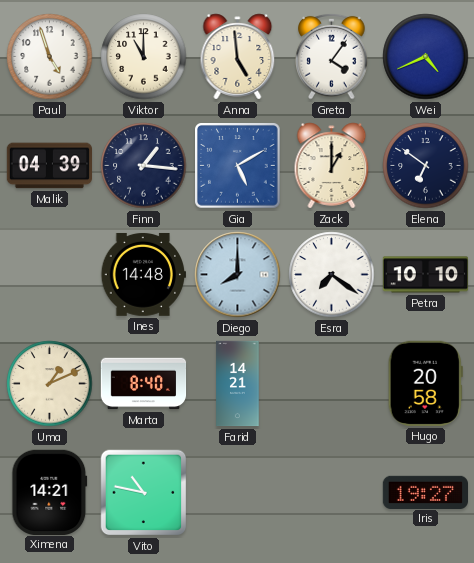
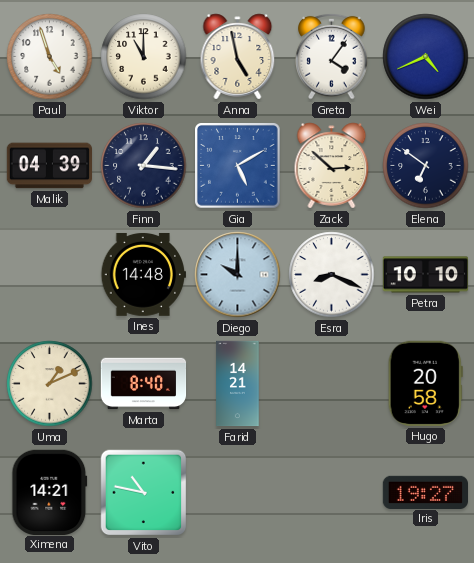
Anna: 4:59 -> 4:58 (238, 57)
Zack: 1:00 -> 2:52 (332, 166)
Diego: 8:00 -> 10:00 (238, 275)
Esra: 7:21 -> 8:19 (332, 275)
